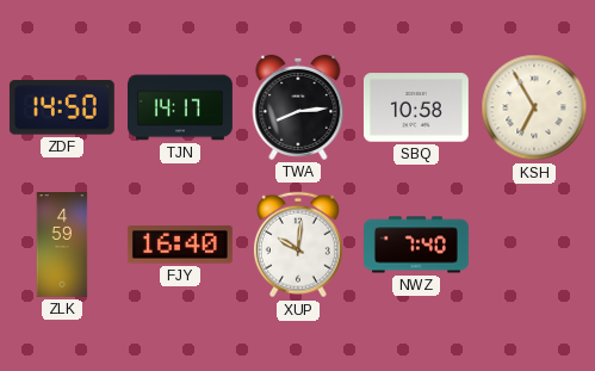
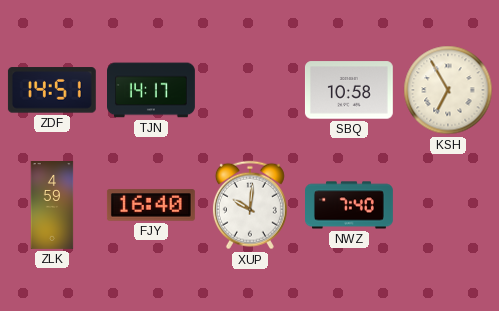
ZDF: 14:50 -> 14:51 (52, 90)
TWA: 8:14 -> none (298, 107)
